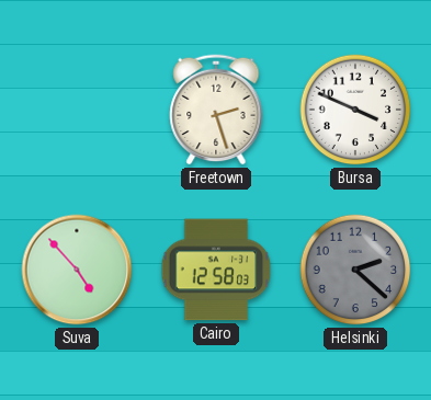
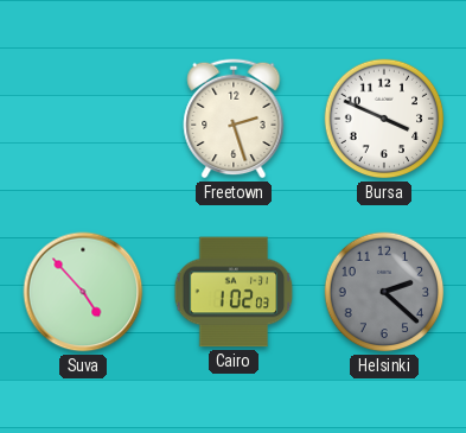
Cairo: 12:58 -> 1:02 (234, 292)
